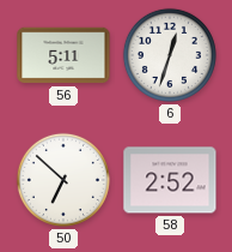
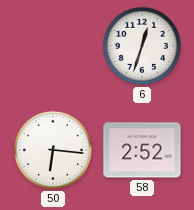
56: 5:11 -> none (63, 55)
50: 6:52 -> 6:16 (53, 150)
